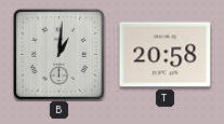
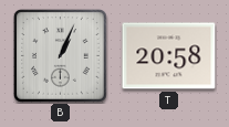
B: 1:01 -> 1:04 (60, 55)
